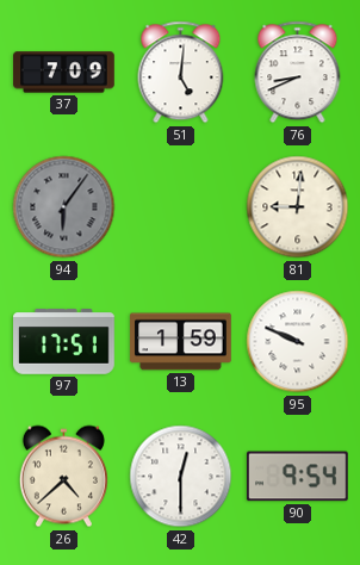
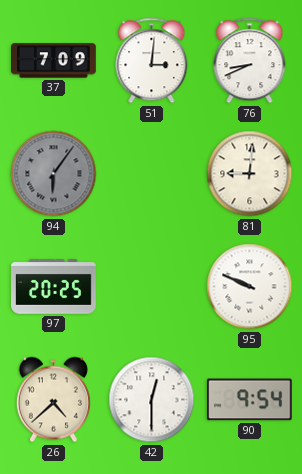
51: 5:01 -> 3:01 (152, 61)
97: 17:51 -> 20:25 (54, 287)
13: 1:59 -> none (181, 342)
